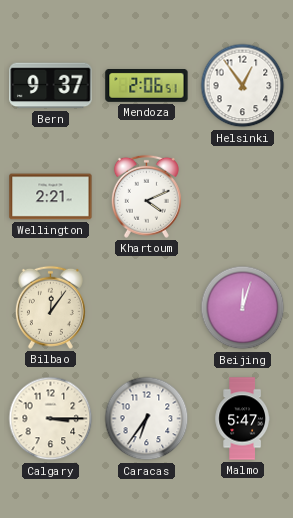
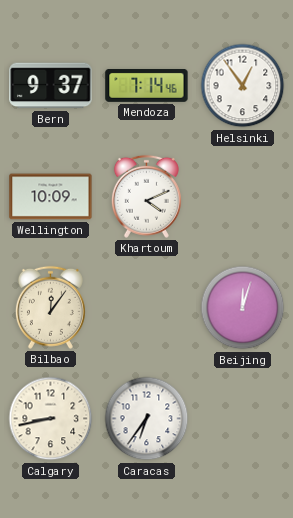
Mendoza: 2:06 -> 7:14 (147, 86)
Wellington: 2:21 -> 10:09 (51, 197)
Calgary: 3:15 -> 8:43 (51, 419)
Malmo: 5:47 -> none (242, 419)
